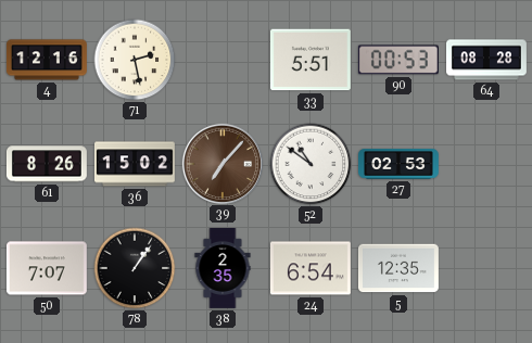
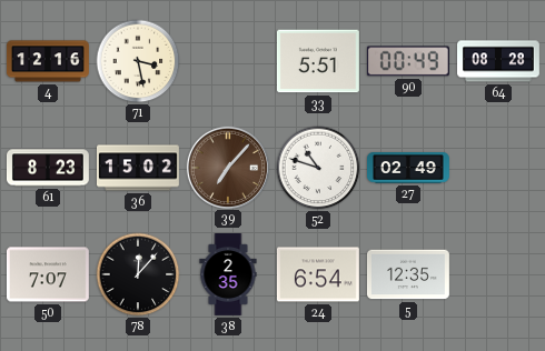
71: 2:28 -> 3:28 (138, 61)
90: 00:53 -> 00:49 (408, 61)
61: 8:26 -> 8:23 (48, 168)
52: 10:51 -> 10:48 (318, 168)
27: 02:53 -> 02:49 (409, 169)
78: 1:06 -> 12:07 (138, 274)
